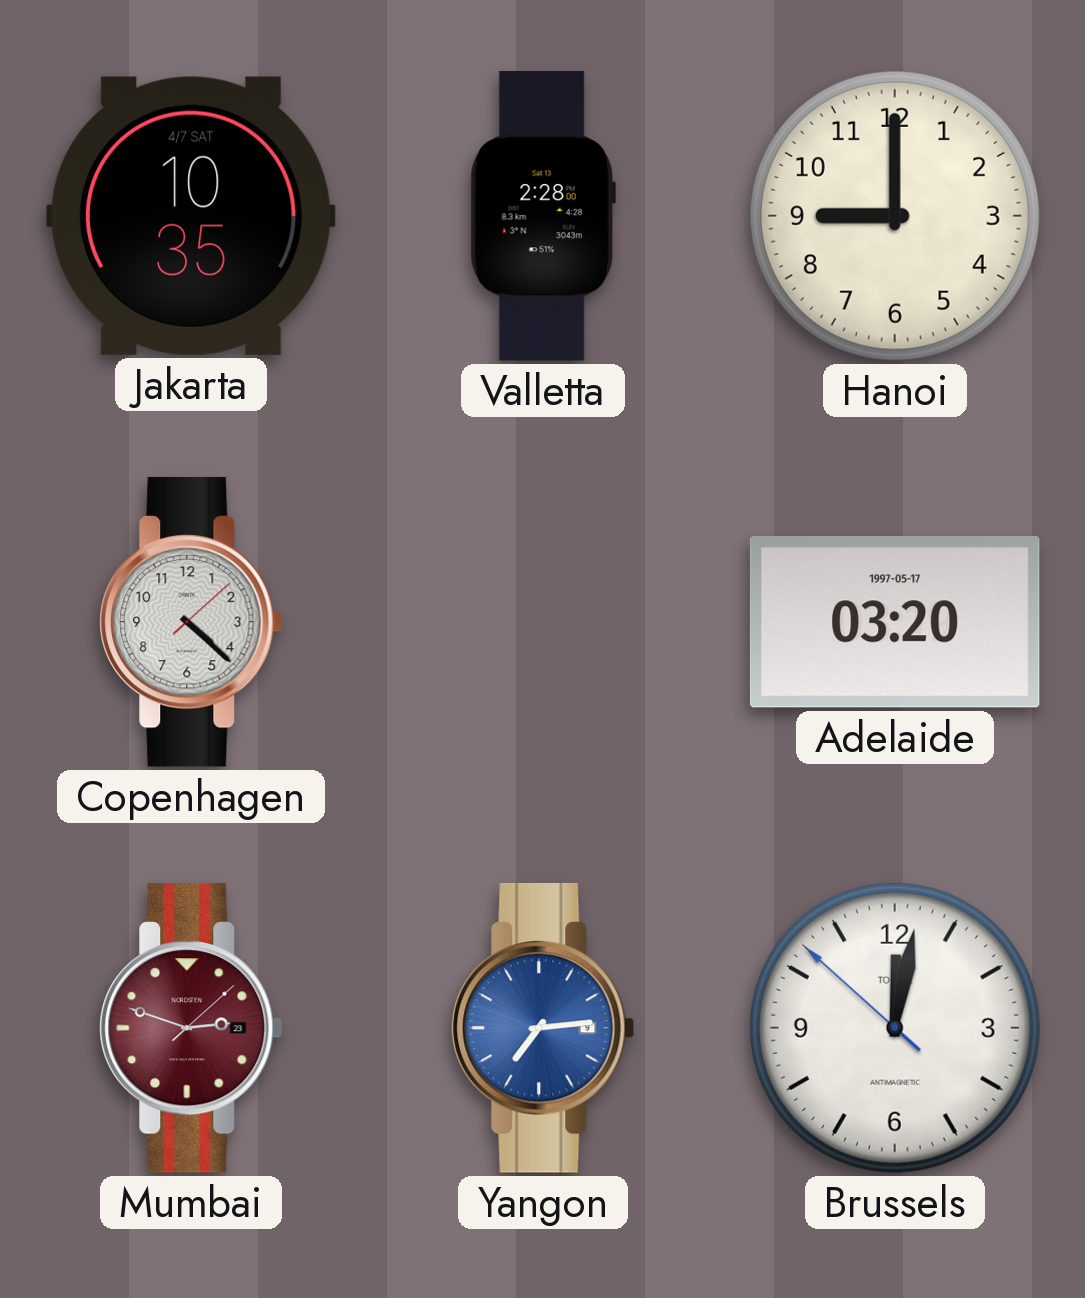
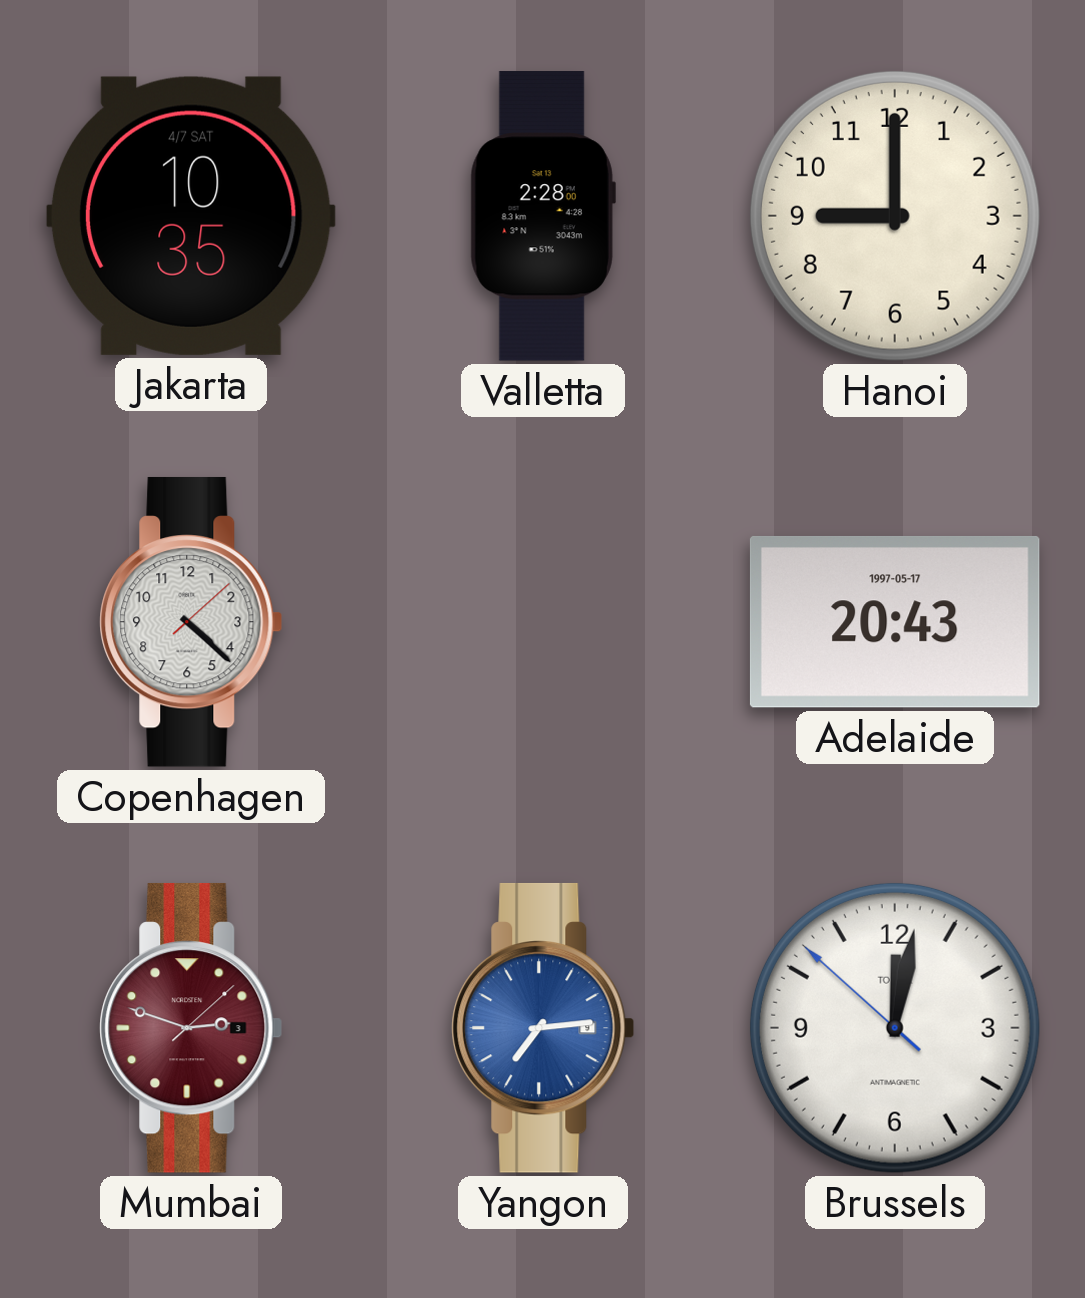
Adelaide: 03:20 -> 20:43 (895, 622)
Mumbai date: 23 -> 3 (191, 1028)
